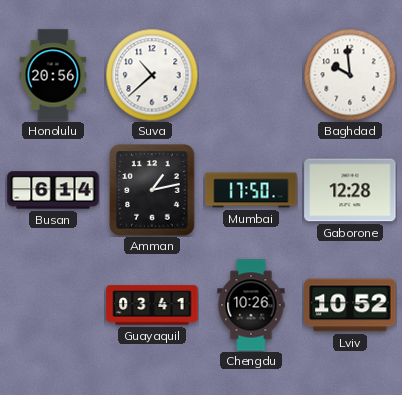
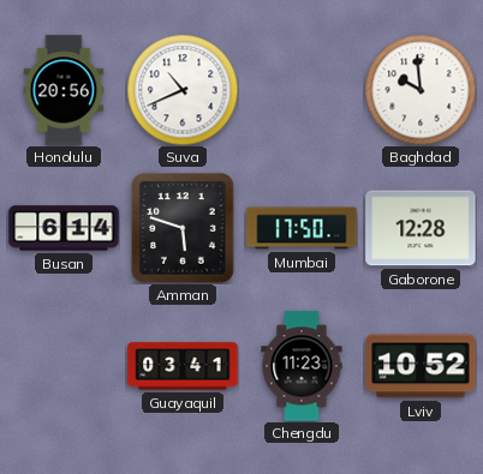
Suva: 10:38 -> 10:41 (183, 90)
Amman: 1:13 -> 5:48 (183, 228)
Chengdu: 10:26 -> 11:23 (302, 366)
